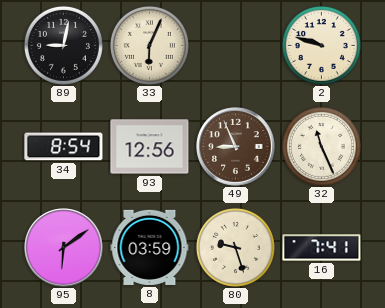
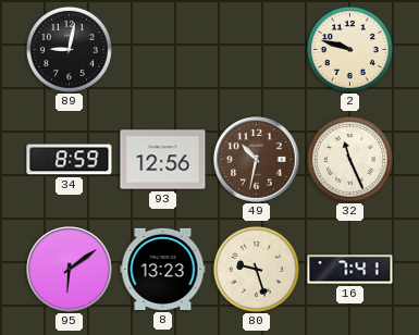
33: 6:04 -> none (149, 45)
34: 8:54 -> 8:59 (70, 160)
49: 8:56 -> 10:32 (257, 160)
8: 03:59 -> 13:23 (163, 269)
